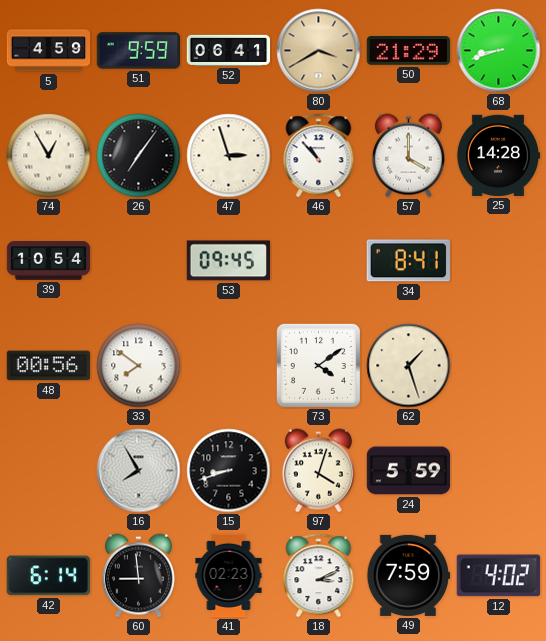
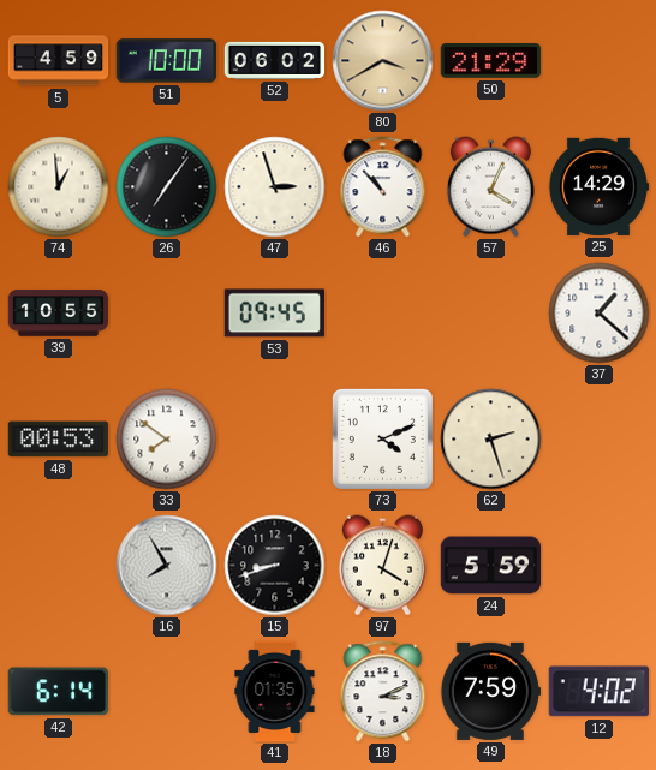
51: 9:59 -> 10:00 (167, 61)
52: 06:41 -> 06:02 (275, 60)
68: 8:42 -> none (499, 51)
74: 12:55 -> 12:59 (59, 187)
57: 4:00 -> 4:04 (490, 187)
25: 14:28 -> 14:29 (598, 186)
39: 10:54 -> 10:55 (59, 314)
34: 8:41 -> none (408, 261)
37: none -> 1:22 (600, 314)
48: 00:56 -> 00:53 (58, 440)
73: 4:09 -> 4:11 (382, 438)
62: 1:27 -> 2:27 (491, 440)
60: 8:59 -> none (138, 576)
41: 02:23 -> 01:35 (275, 692)
